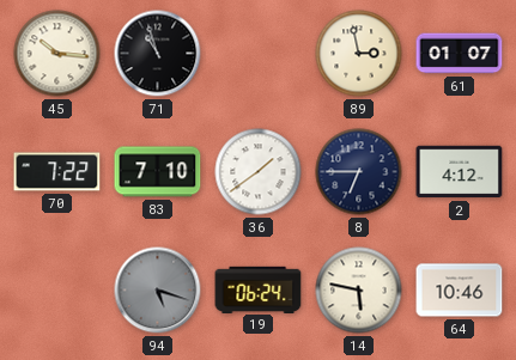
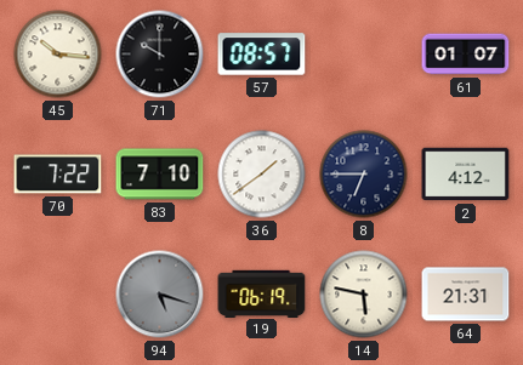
71: 10:57 -> 10:00 (160, 55)
57: none -> 08:57 (262, 55)
89: 2:58 -> none (359, 54)
19: 06:24 -> 06:19 (262, 293)
64: 10:46 -> 21:31 (466, 295)
